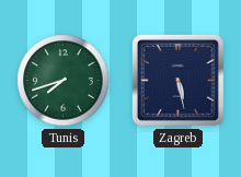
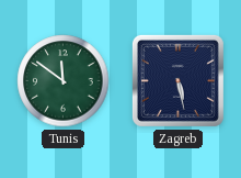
Tunis: 7:42 -> 11:51 (64, 81)
